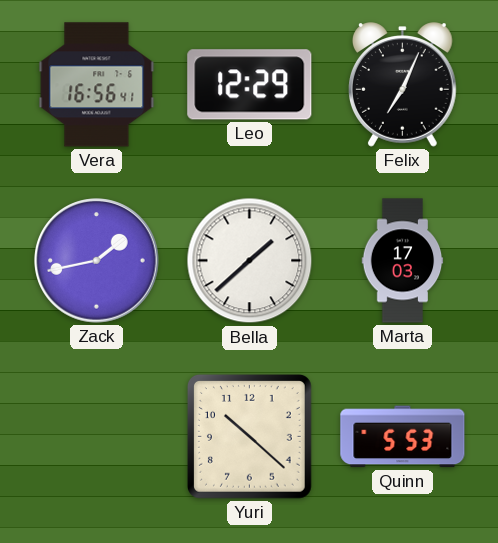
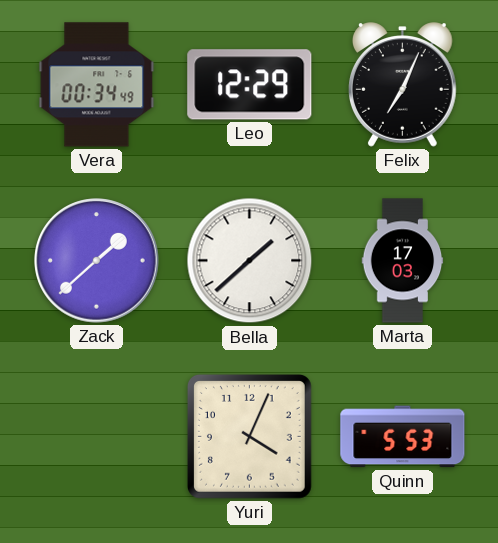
Vera: 16:56 -> 00:34 (97, 85)
Zack: 1:43 -> 1:38 (97, 261)
Yuri: 10:22 -> 4:04 (249, 436)
